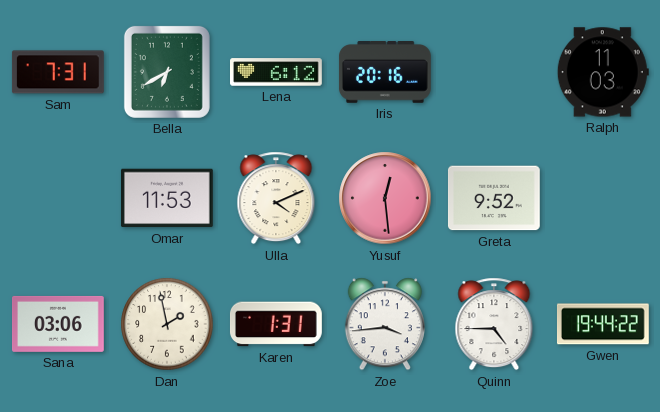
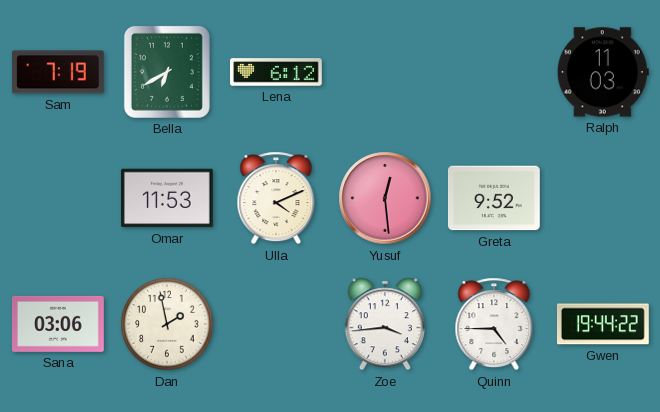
Sam: 7:31 -> 7:19 (58, 72)
Iris: 20:16 -> none (385, 73)
Karen: 1:31 -> none (276, 324)
